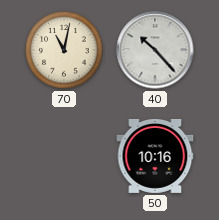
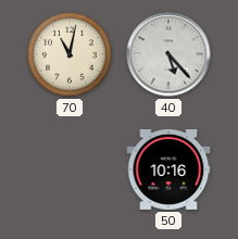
40: 10:23 -> 5:23 (168, 54)
